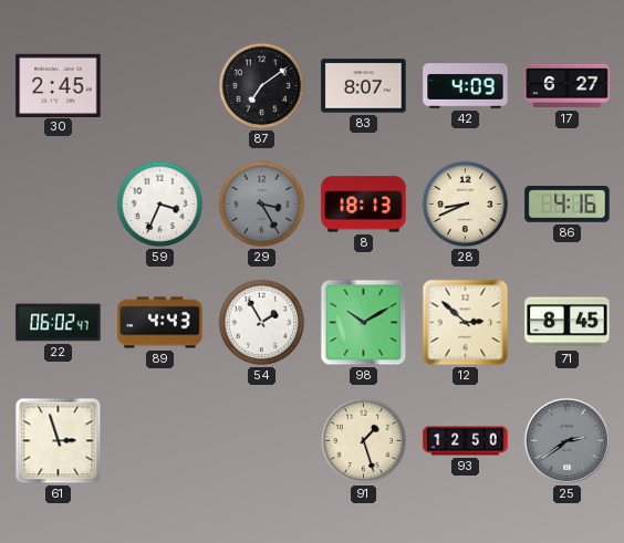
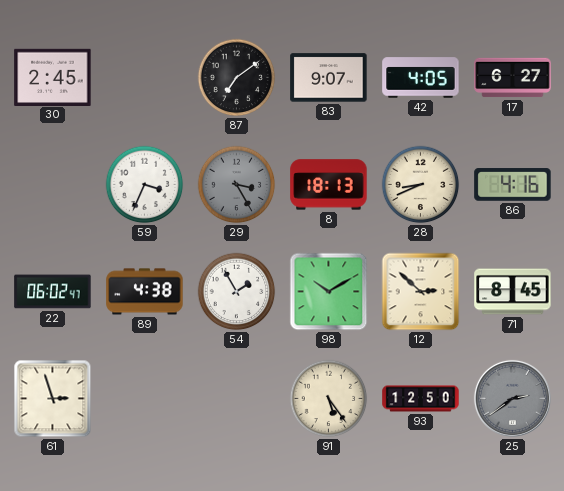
83: 8:07 -> 9:07 (329, 78)
42: 4:09 -> 4:05 (421, 78)
89: 4:43 -> 4:38 (145, 292)
91: 1:27 -> 5:24 (329, 399)
